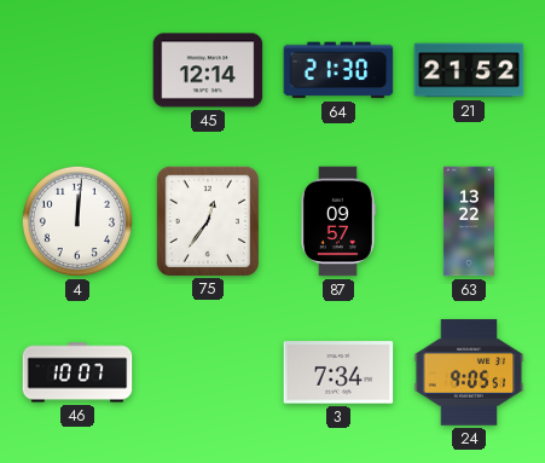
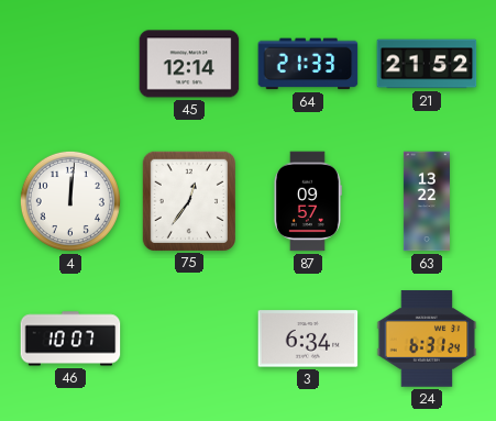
64: 21:30 -> 21:33 (308, 64)
3: 7:34 -> 6:34 (308, 339)
24: 9:05 -> 6:31 (427, 339)
